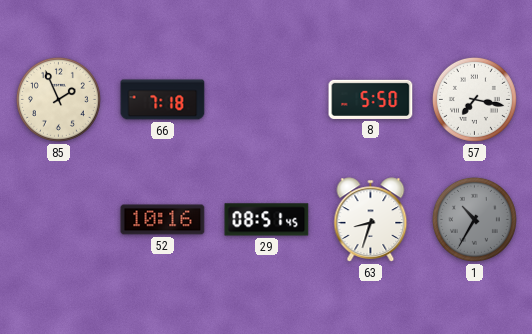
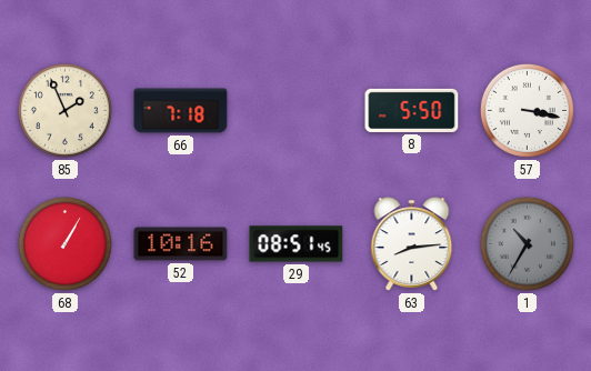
57: 7:17 -> 3:17 (527, 110)
68: none -> 1:05 (64, 243)
63: 8:33 -> 8:14 (412, 244)
